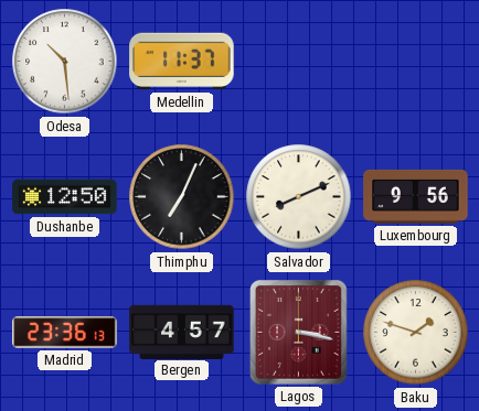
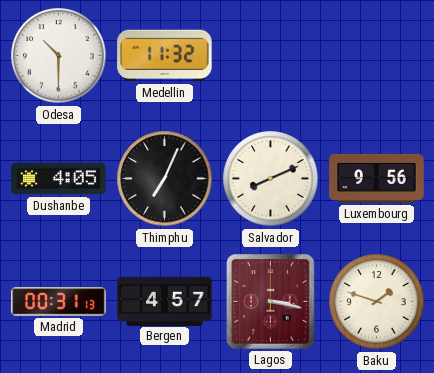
Odesa: 10:29 -> 10:30 (59, 56)
Medellin: 11:37 -> 11:32 (165, 56)
Dushanbe: 12:50 -> 4:05 (59, 179)
Madrid: 23:36 -> 00:31 (59, 302)
